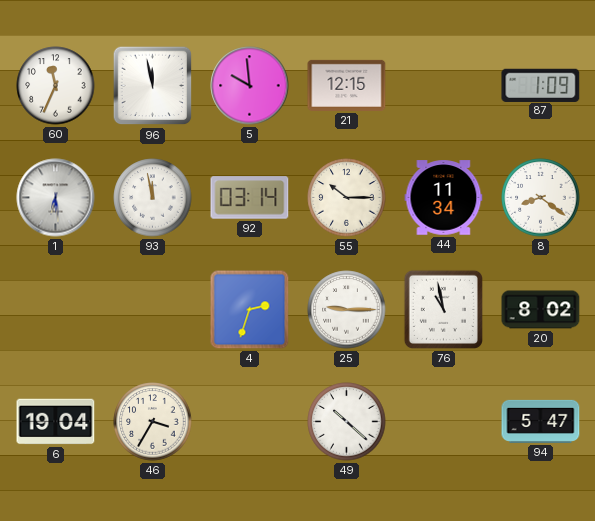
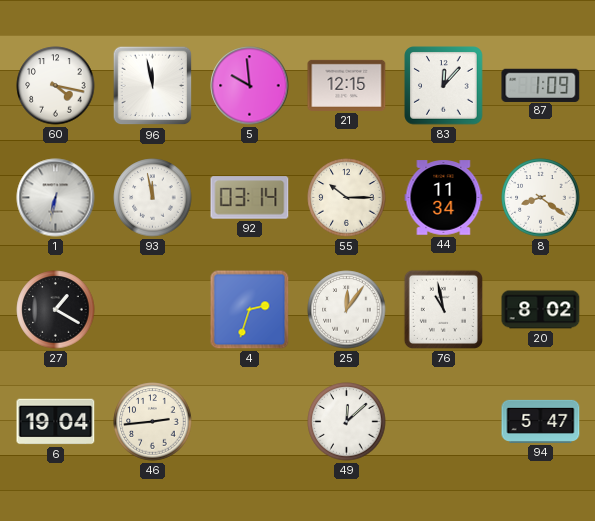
60: 11:34 -> 4:17 (56, 86)
83: none -> 12:07 (444, 86)
1: 6:29 -> 6:32 (56, 198)
27: none -> 1:20 (56, 310)
25: 9:15 -> 12:06 (347, 310)
46: 3:35 -> 2:44 (153, 422)
49: 10:22 -> 12:08 (347, 422)
